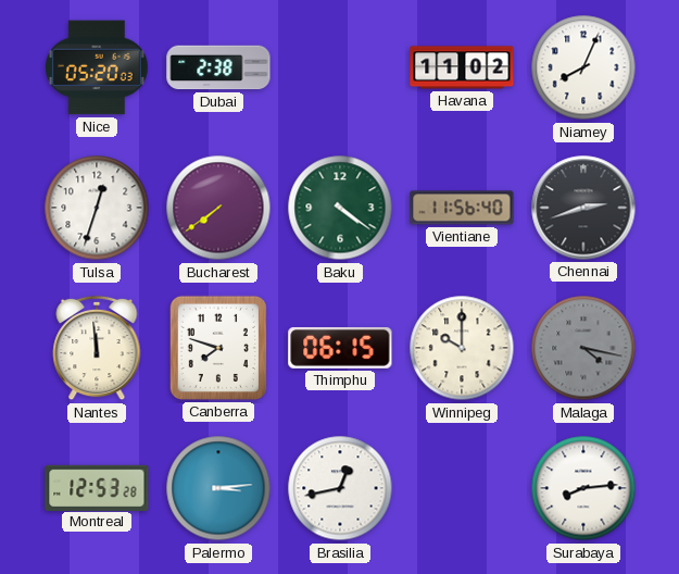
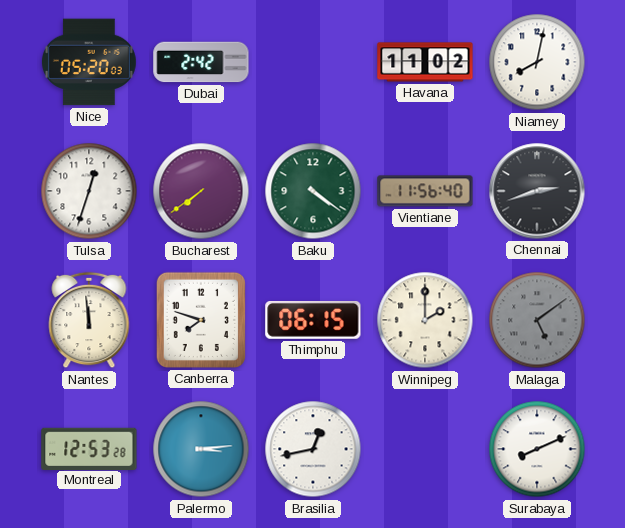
Dubai: 2:38 -> 2:42 (201, 62)
Niamey: 8:04 -> 8:02 (537, 62)
Winnipeg: 10:00 -> 2:00 (425, 320)
Malaga: 4:17 -> 5:09 (537, 320)
Surabaya: 8:14 -> 8:11 (537, 449)
